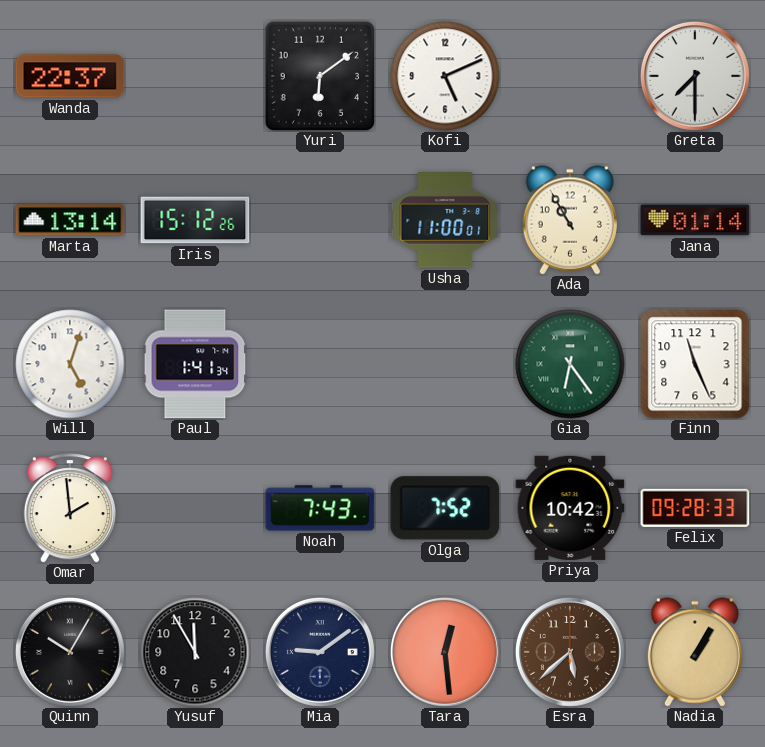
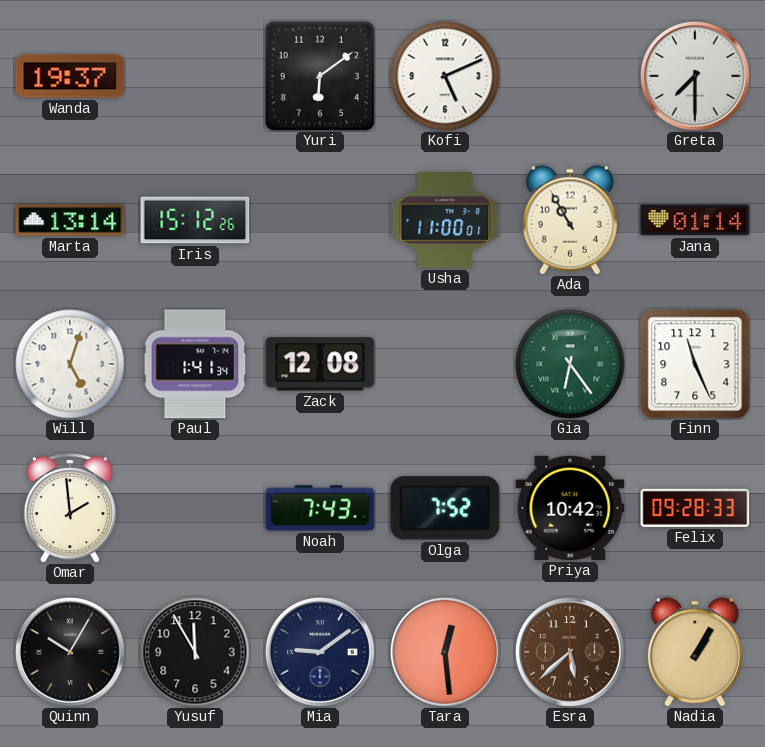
Wanda: 22:37 -> 19:37 (70, 76)
Zack: none -> 12:08 (320, 364)
